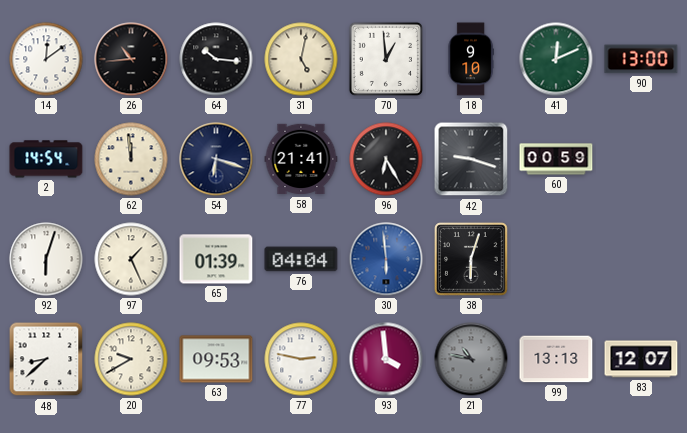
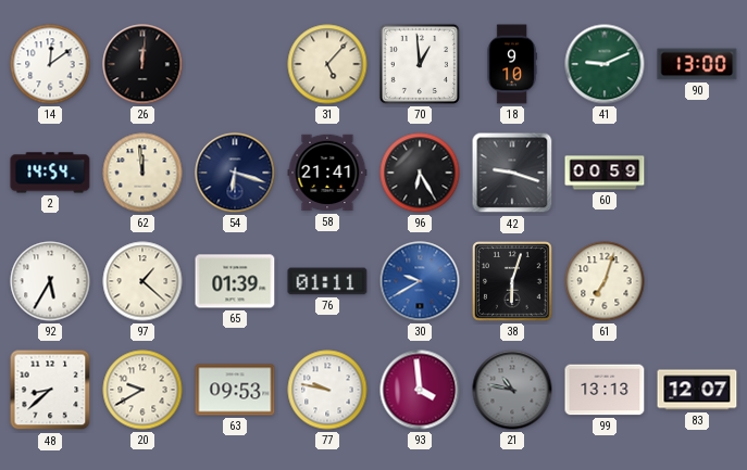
26: 10:44 -> 12:01 (142, 64)
64: 10:16 -> none (216, 59)
31: 5:02 -> 5:07 (327, 64)
41: 12:11 -> 9:11 (605, 64)
92: 6:03 -> 5:35 (50, 281)
97: 1:26 -> 1:22 (142, 281)
76: 04:04 -> 01:11 (327, 281)
30: 5:59 -> 9:40 (420, 281)
61: none -> 7:03 (605, 281)
77: 2:47 -> 9:47 (327, 390)
